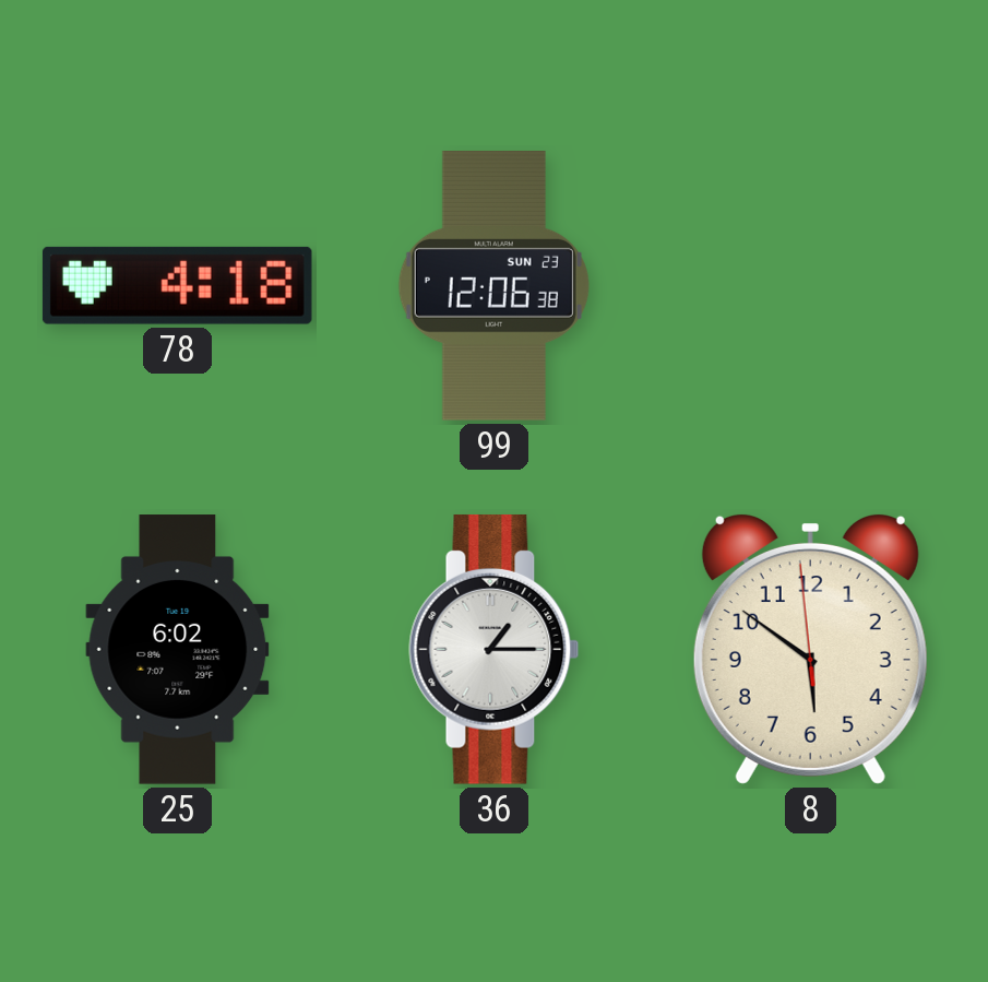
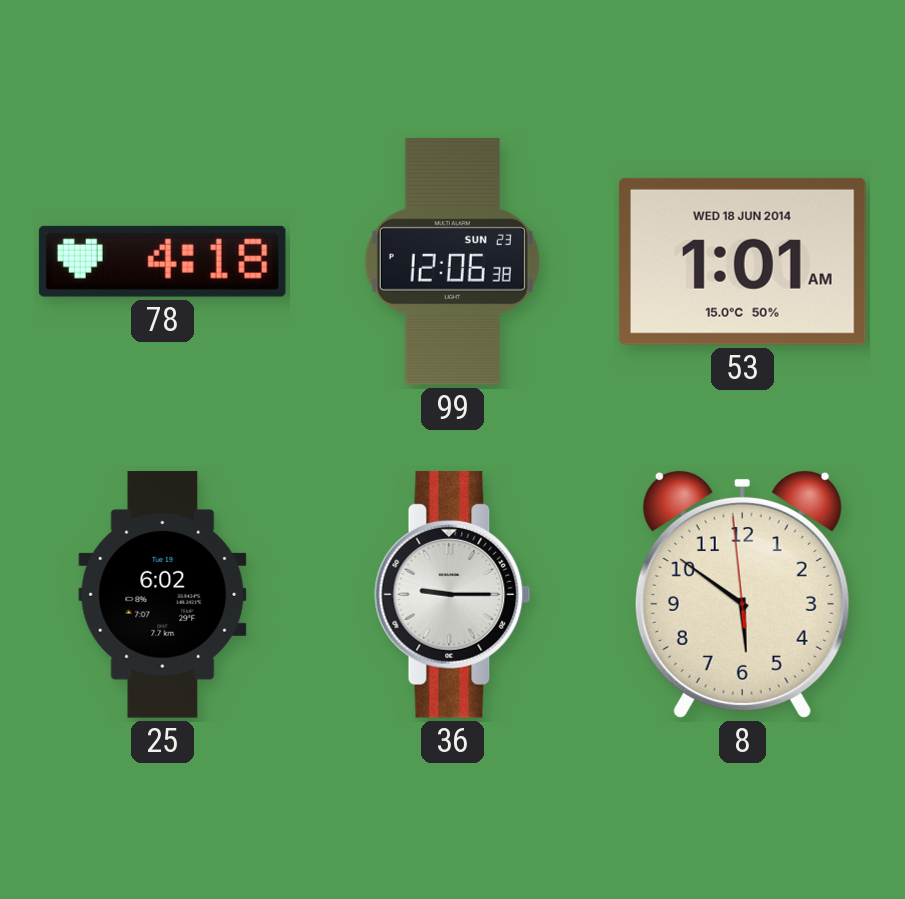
53: none -> 1:01 (742, 261)
36: 1:15 -> 9:15 (453, 594)
